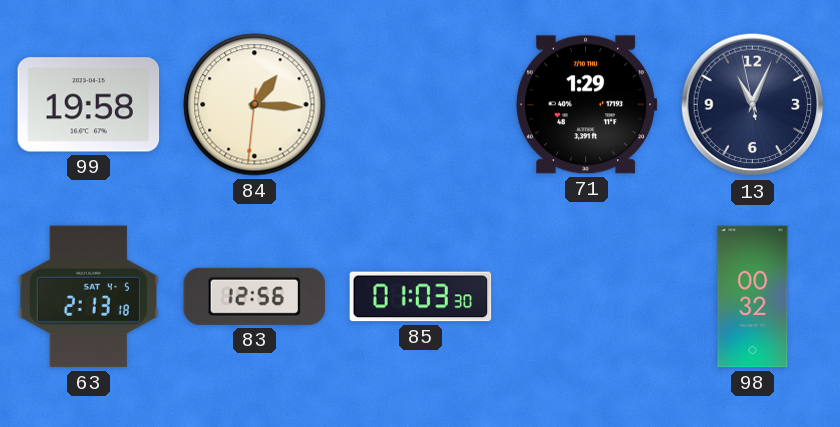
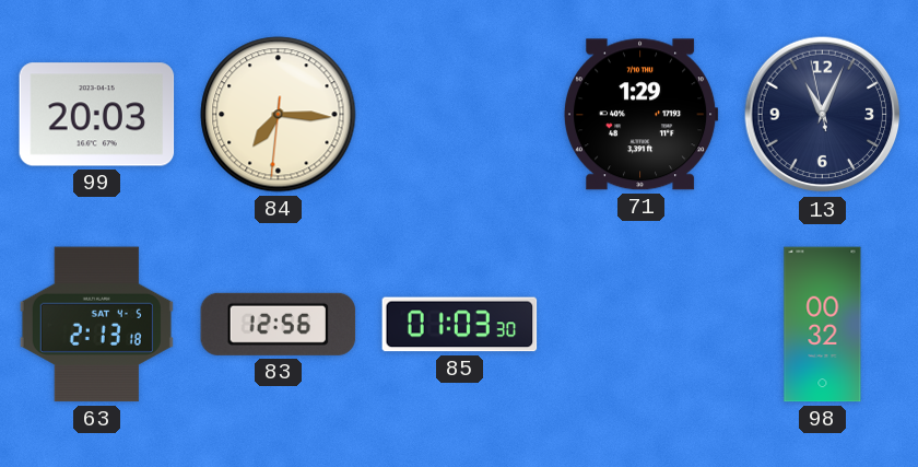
99: 19:58 -> 20:03 (97, 115)
84: 1:15 -> 7:15 (279, 115)
